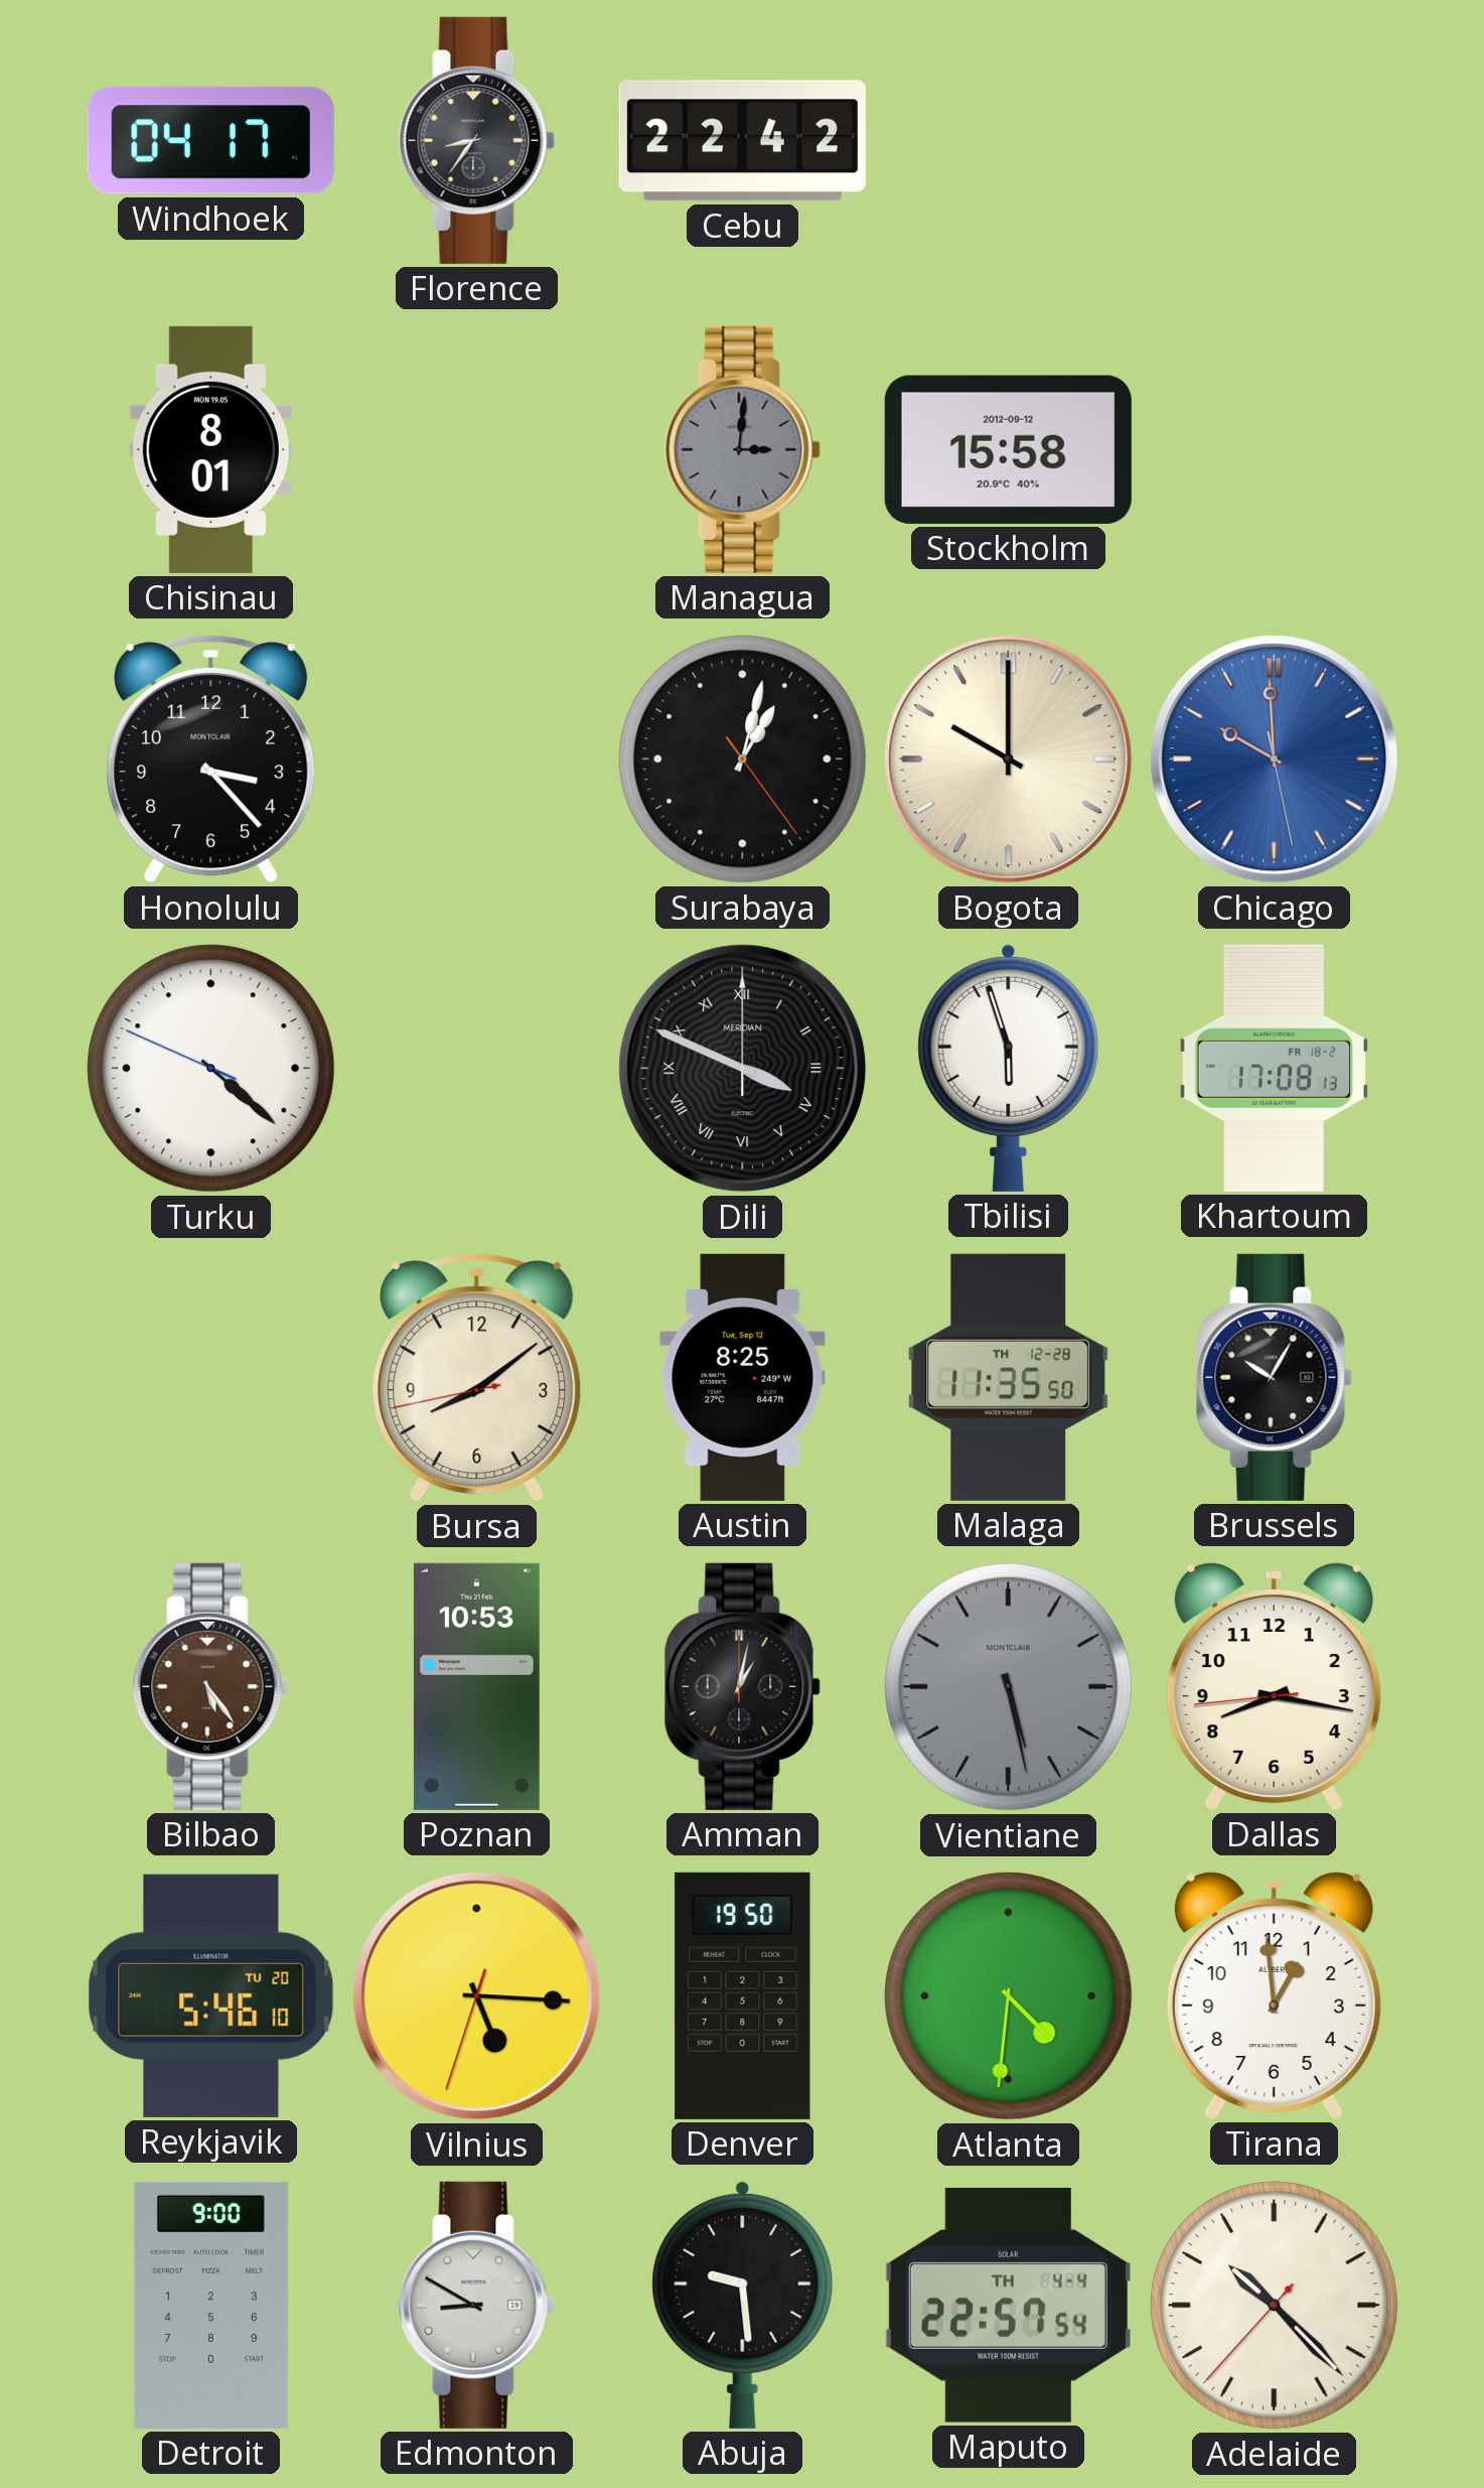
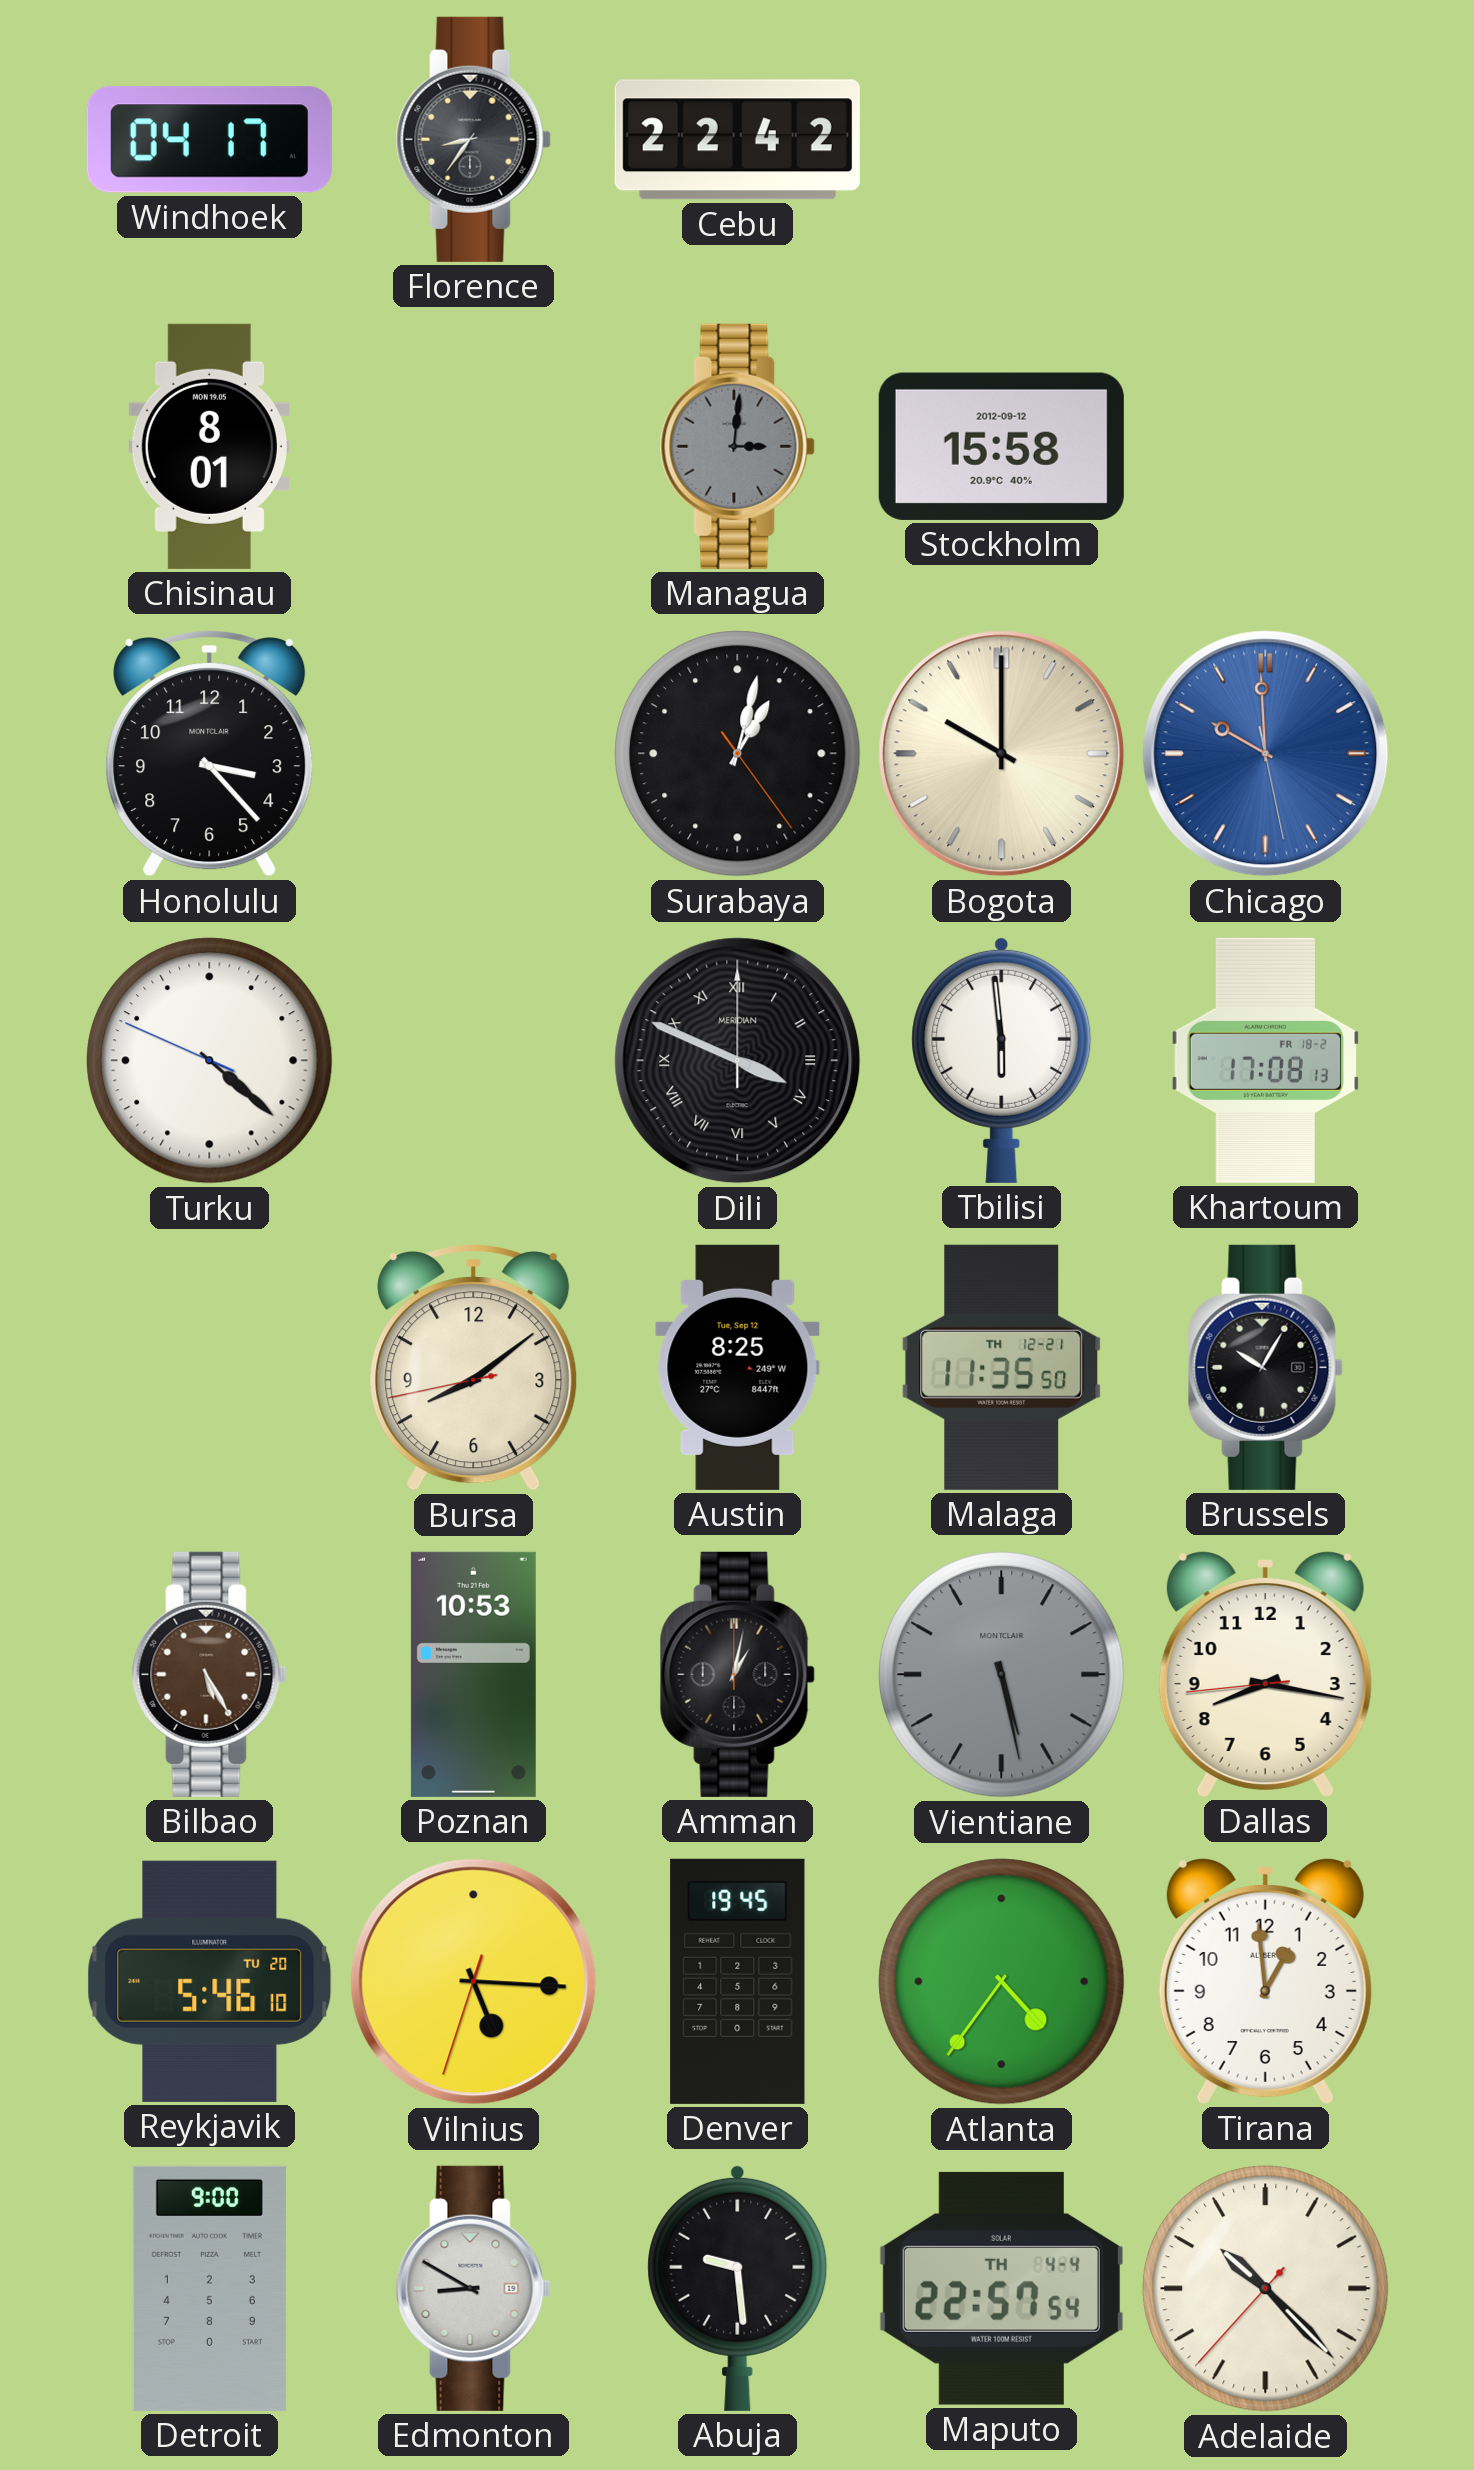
Tbilisi: 5:57 -> 5:59 (1002, 1060)
Malaga date: TH 12-28 -> TH 12-21 (1002, 1367)
Bilbao: 5:24 -> 5:25 (209, 1674)
Denver: 19:50 -> 19:45 (738, 1981)
Atlanta: 4:31 -> 4:36 (1002, 1982)
